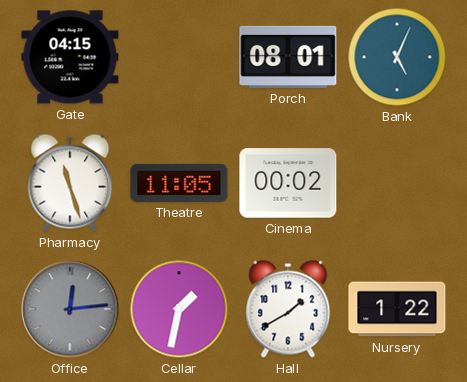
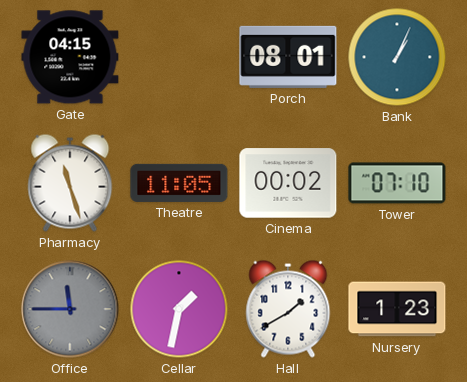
Bank: 5:04 -> 1:04 (397, 57)
Tower: none -> 07:10 (397, 183)
Office: 12:14 -> 11:45 (70, 309)
Nursery: 1:22 -> 1:23 (397, 309)
